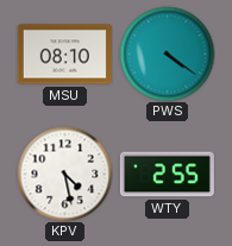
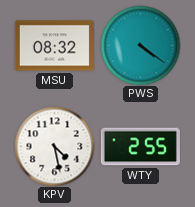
MSU: 08:10 -> 08:32 (54, 46)
